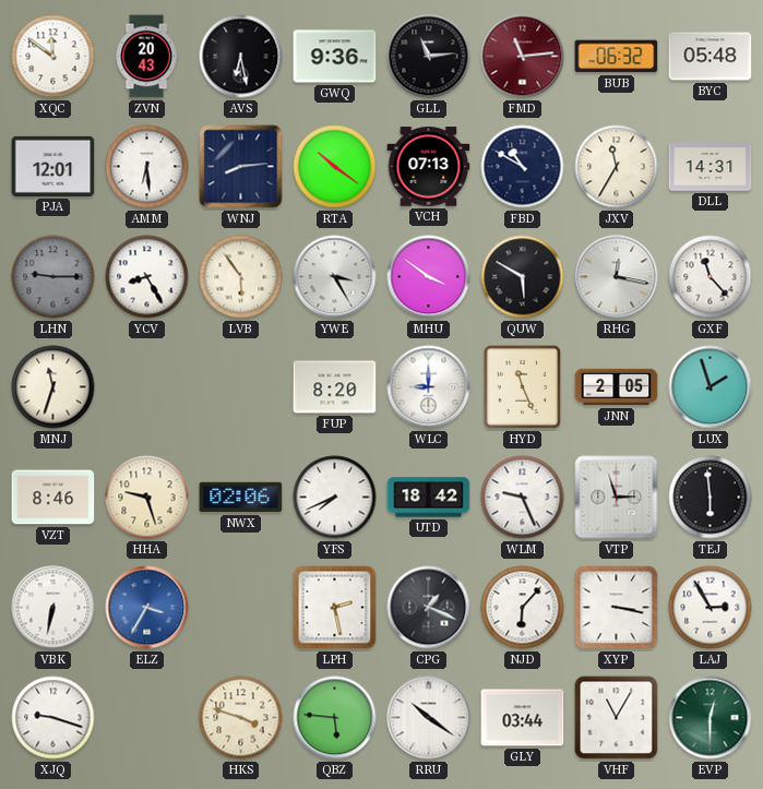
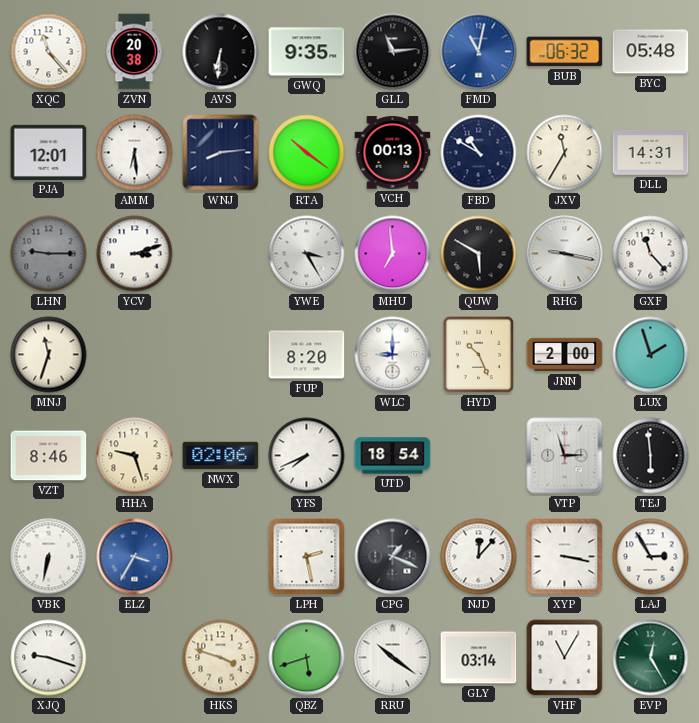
XQC: 11:51 -> 11:23 (49, 52)
ZVN: 20:43 -> 20:38 (134, 52)
AVS: 6:28 -> 6:31 (221, 52)
GWQ: 9:36 -> 9:35 (307, 52)
FMD: 11:14 -> 11:02 (479, 52)
FMD dial: burgundy -> blue (479, 52)
VCH: 07:13 -> 00:13 (393, 153)
YCV: 8:25 -> 3:12 (135, 254)
LVB: 5:54 -> none (241, 277)
MHU: 3:51 -> 6:59 (393, 254)
RHG: 12:17 -> 9:17 (565, 254)
HYD: 11:26 -> 10:26 (479, 355)
JNN: 2:05 -> 2:00 (565, 355)
UTD: 18:42 -> 18:54 (393, 456)
WLM: 9:26 -> none (523, 498)
NJD: 6:07 -> 12:07 (479, 557)
QBZ: 5:46 -> 5:42 (307, 658)
GLY: 03:44 -> 03:14 (479, 658)
EVP: 12:30 -> 12:25 (651, 658)
